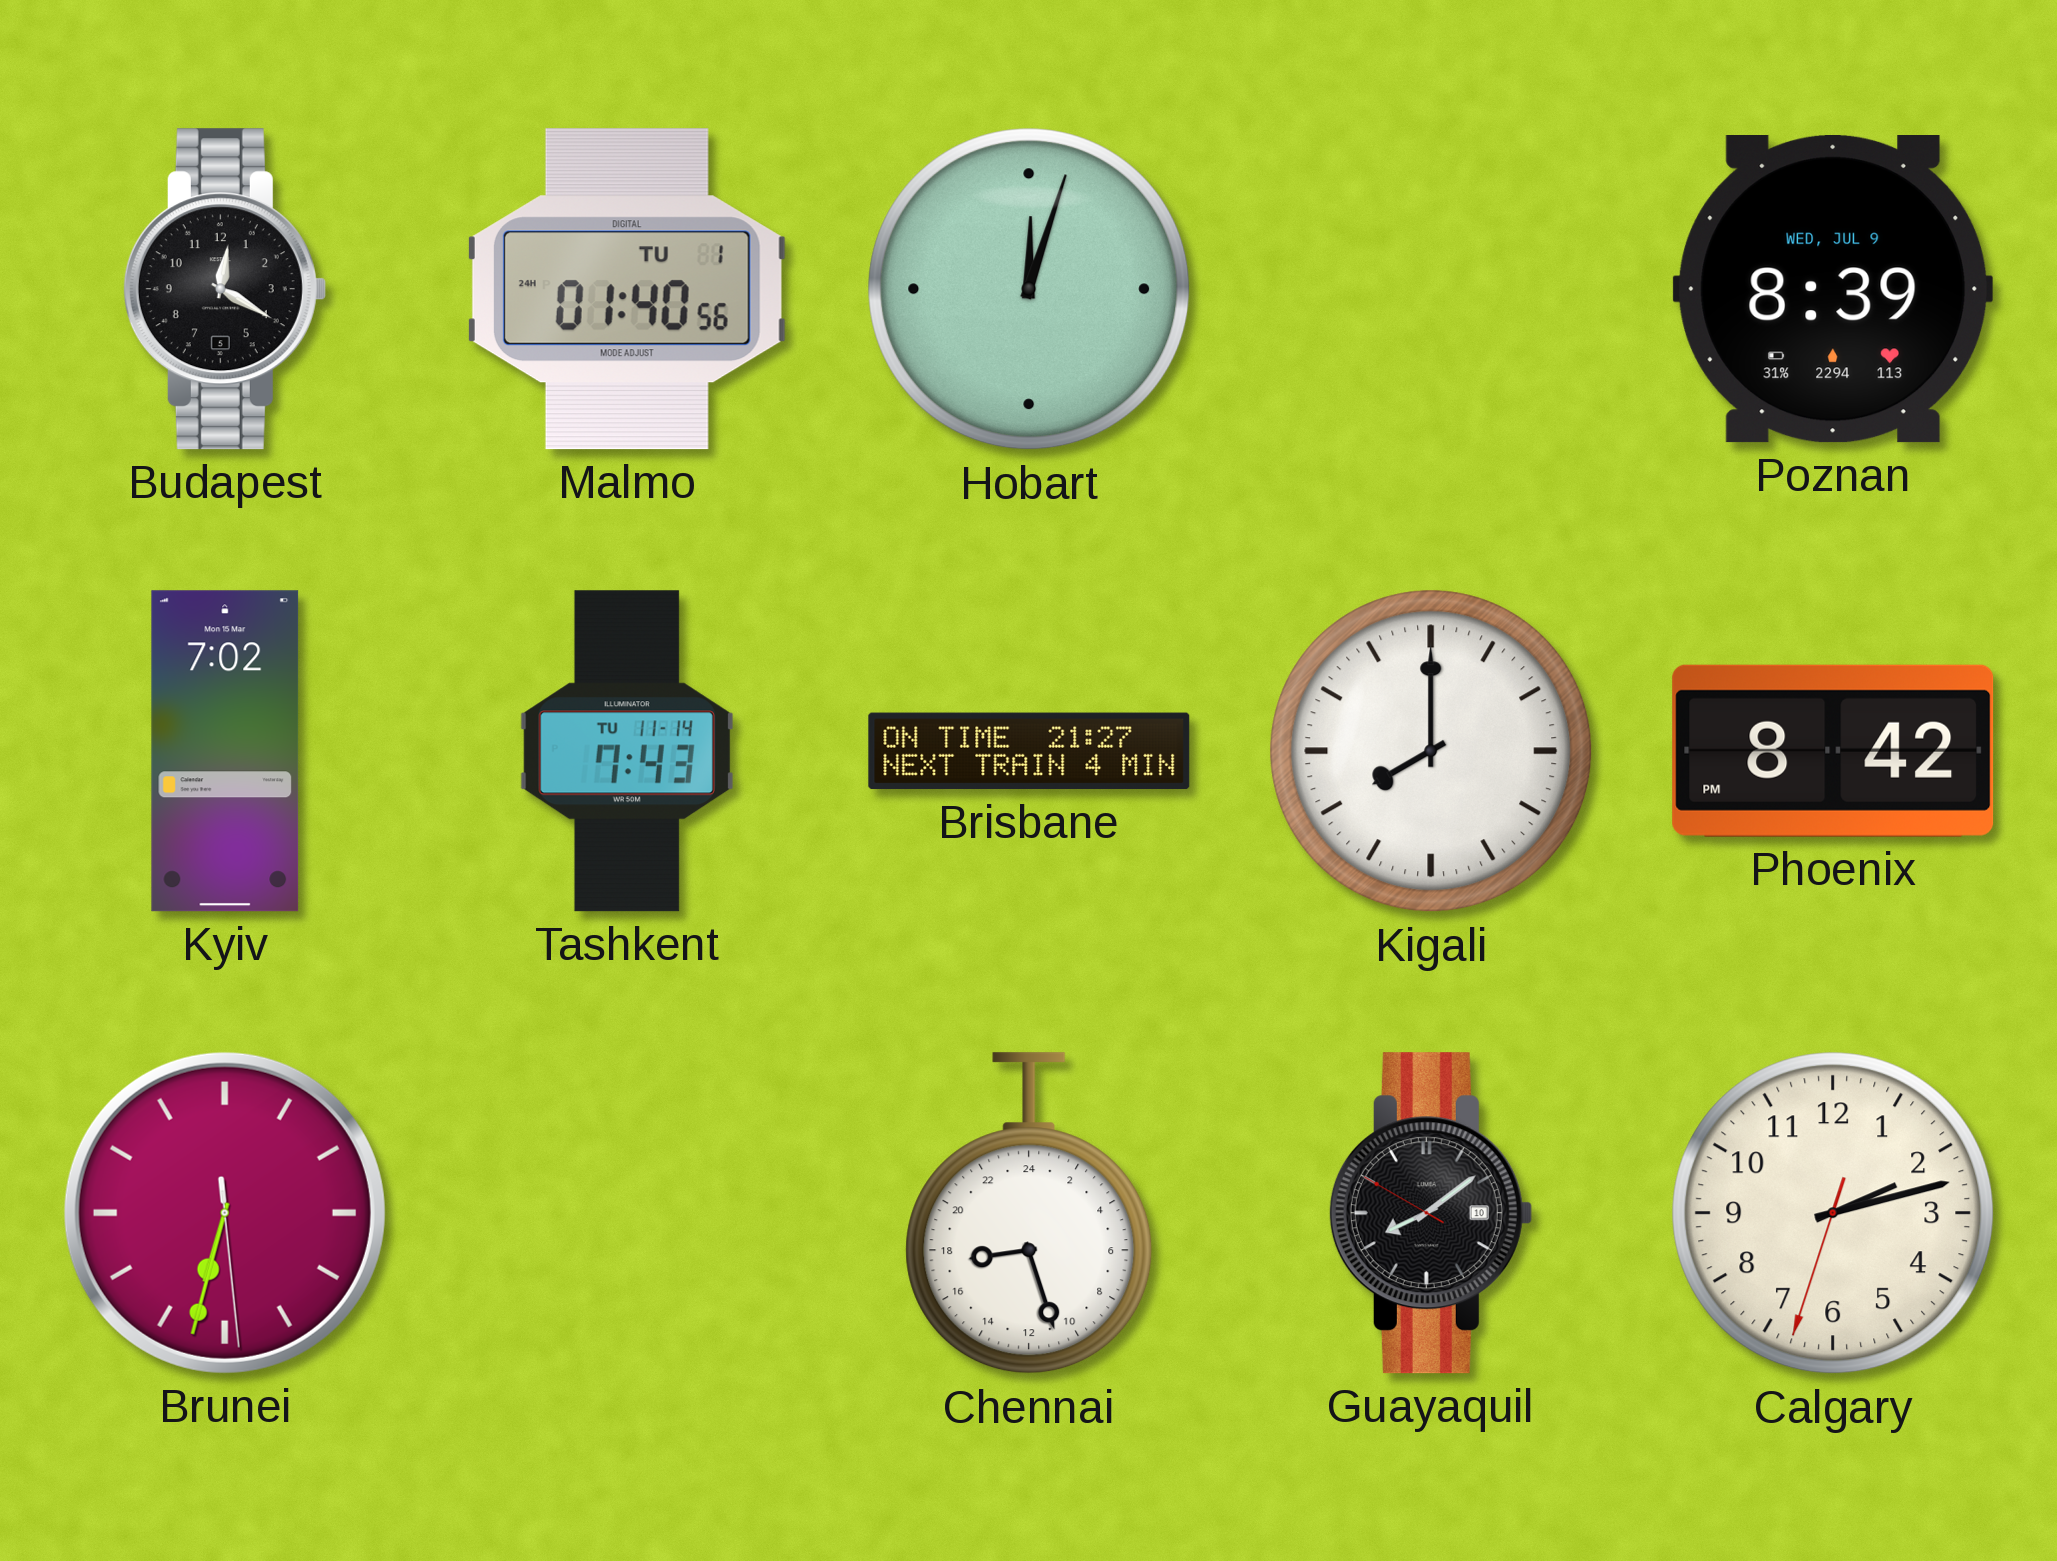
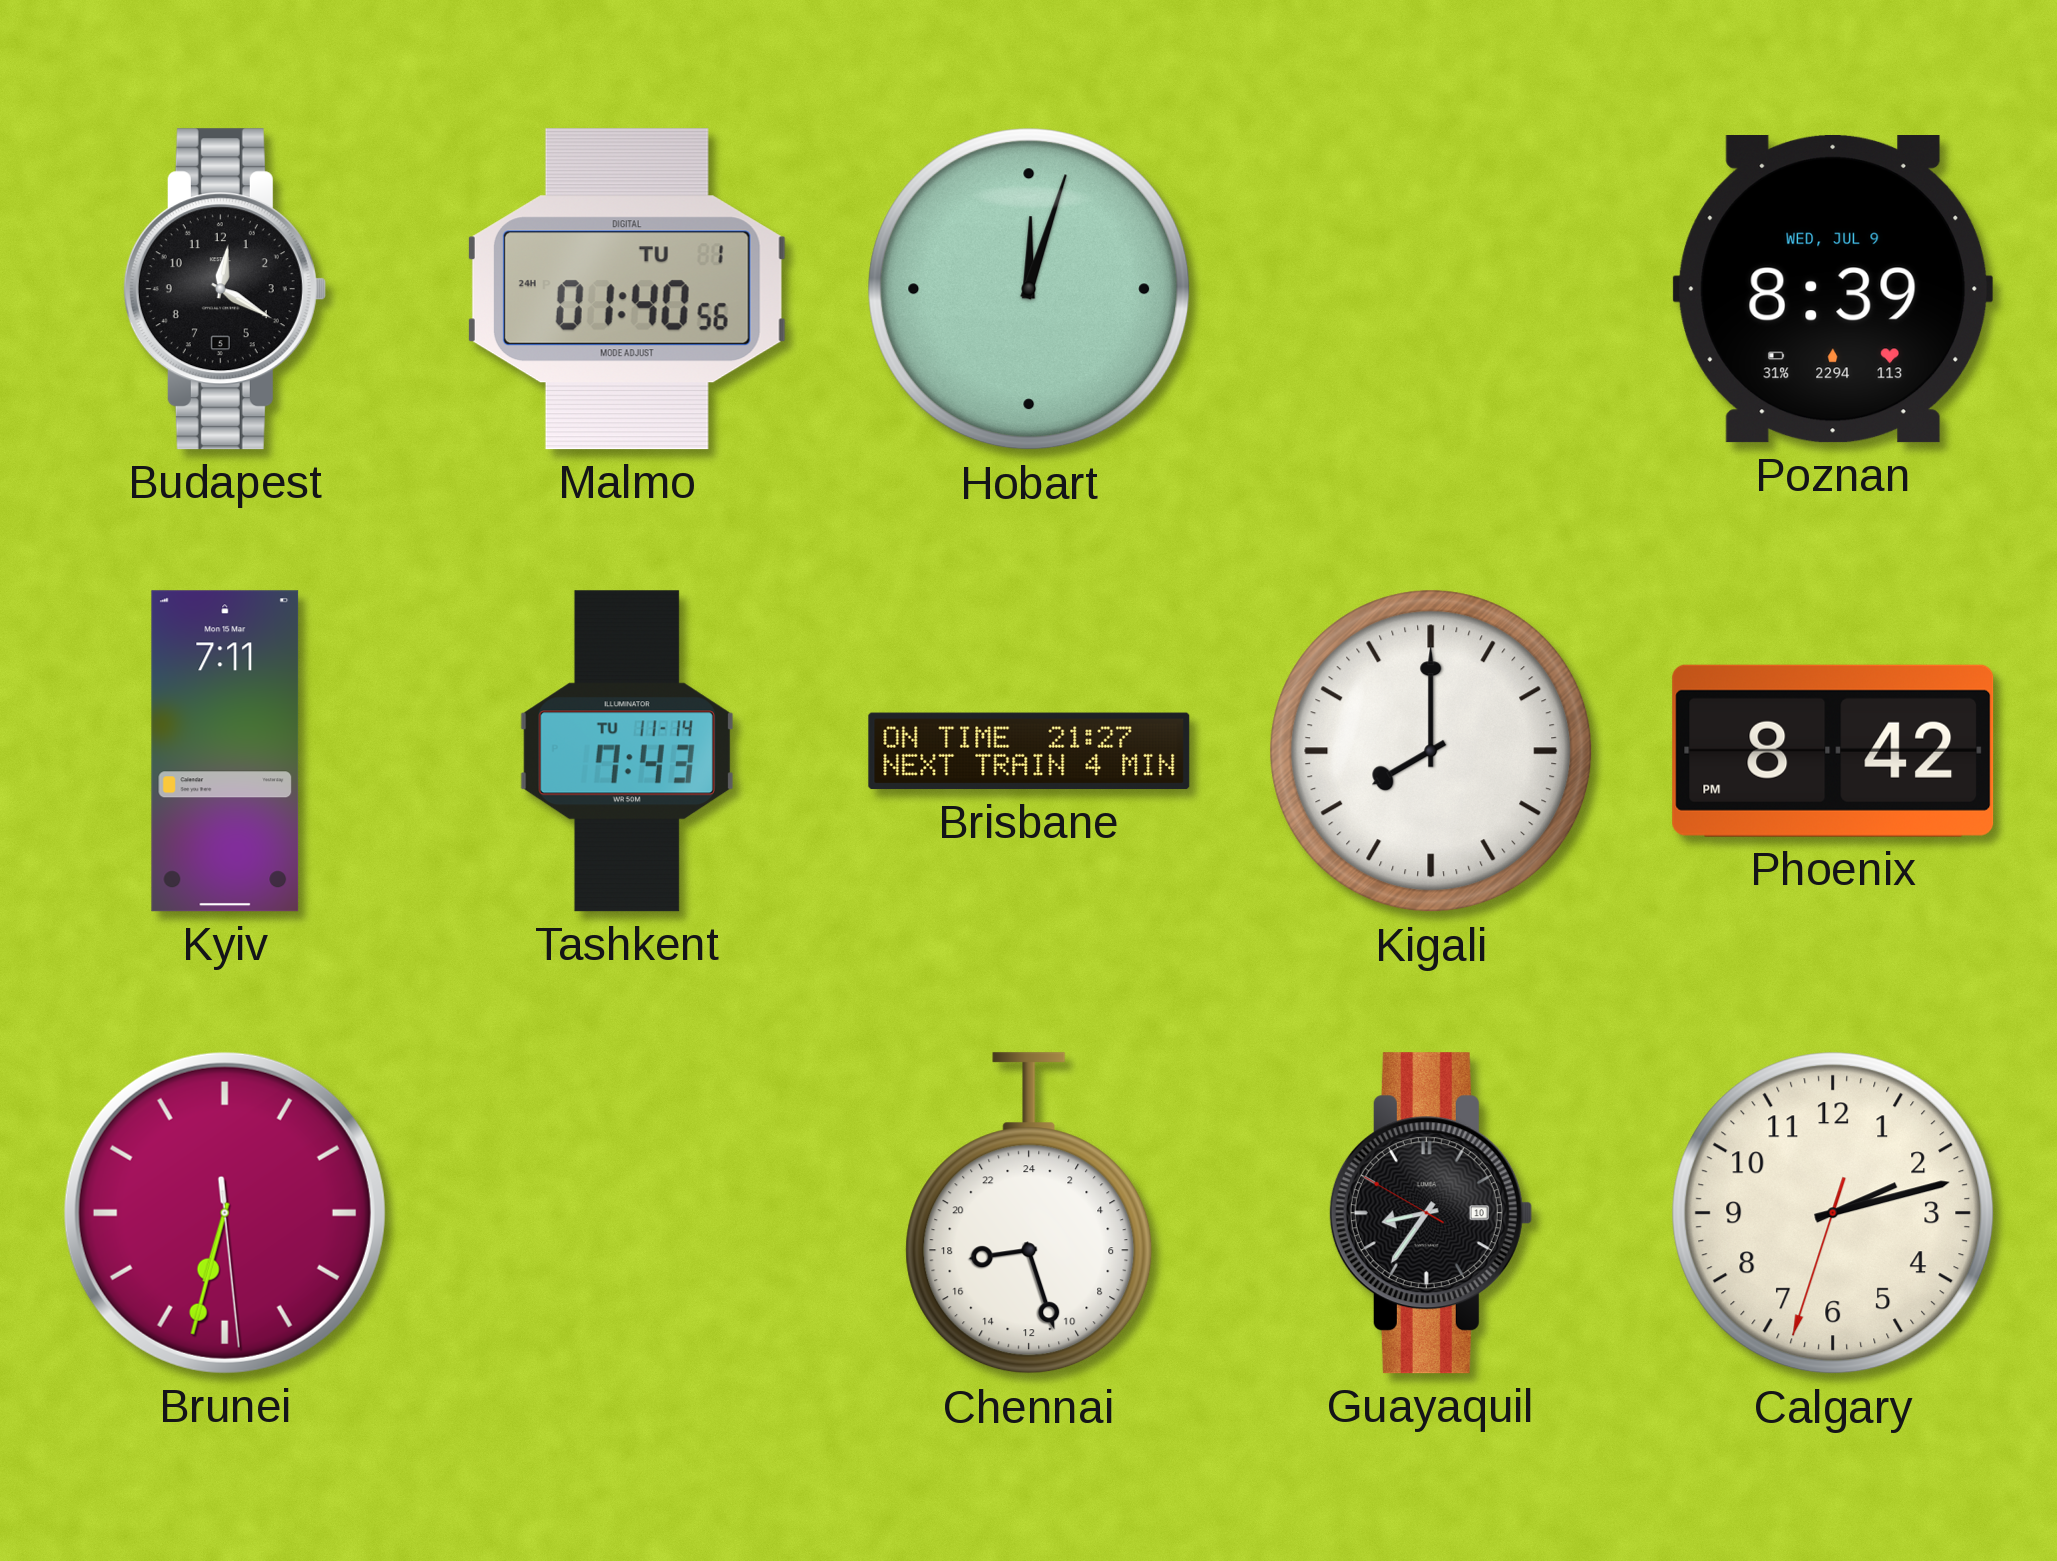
Kyiv: 7:02 -> 7:11 (225, 751)
Guayaquil: 8:08 -> 8:35 (1430, 1213)
